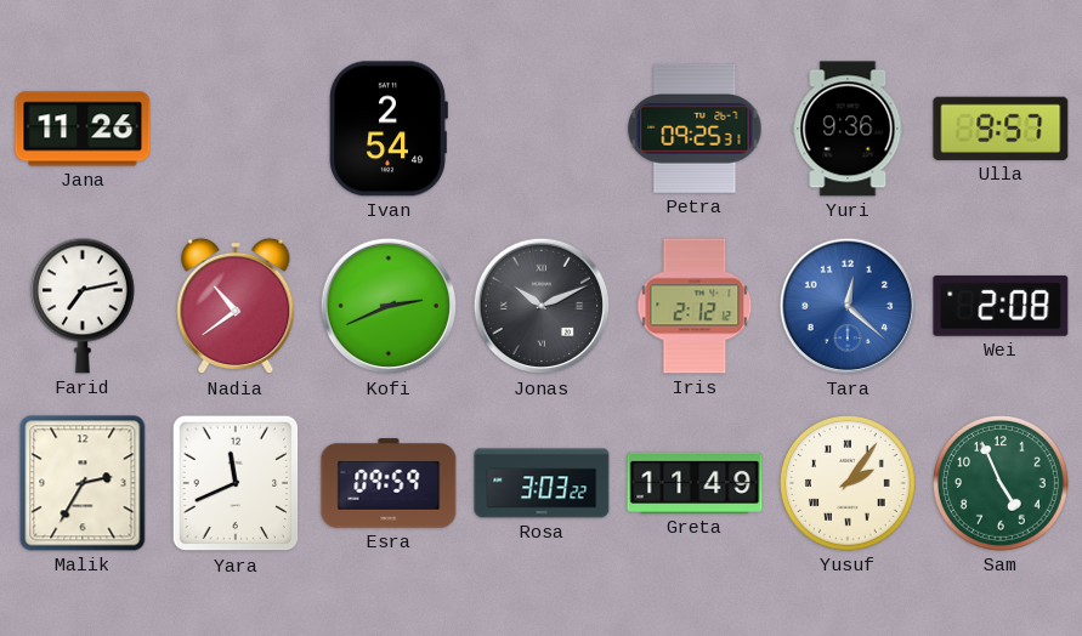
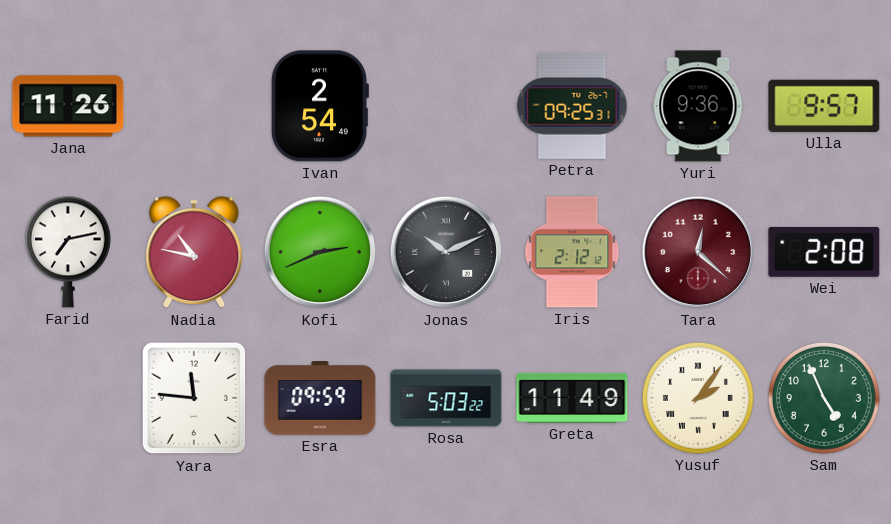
Nadia: 10:39 -> 10:47 (194, 252)
Tara dial: blue -> burgundy (698, 252)
Malik: 2:35 -> none (83, 483)
Yara: 11:41 -> 11:46 (194, 398)
Rosa: 3:03 -> 5:03 (446, 398)
